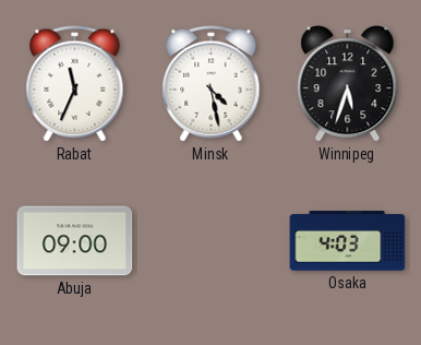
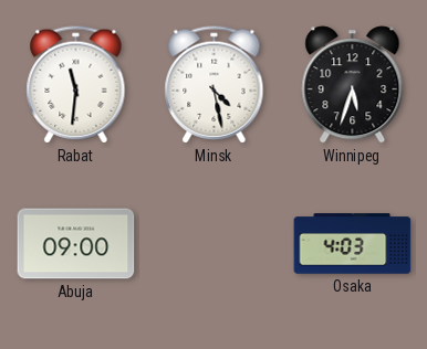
Rabat: 11:34 -> 11:31 (76, 85)
